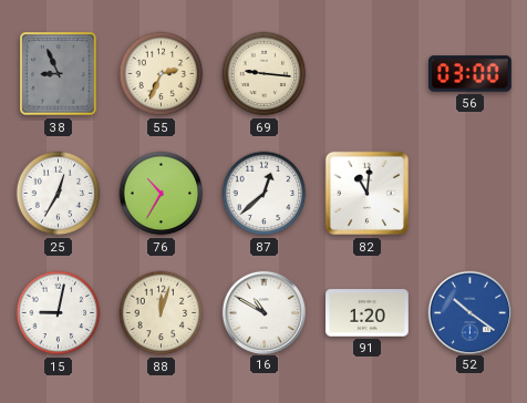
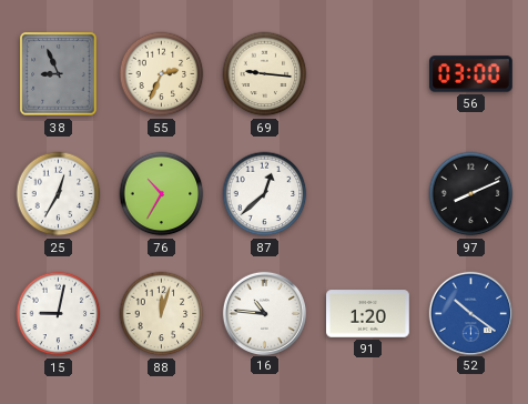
82: 11:01 -> none (368, 194)
97: none -> 8:11 (471, 194)
16: 10:50 -> 10:46 (264, 313)
